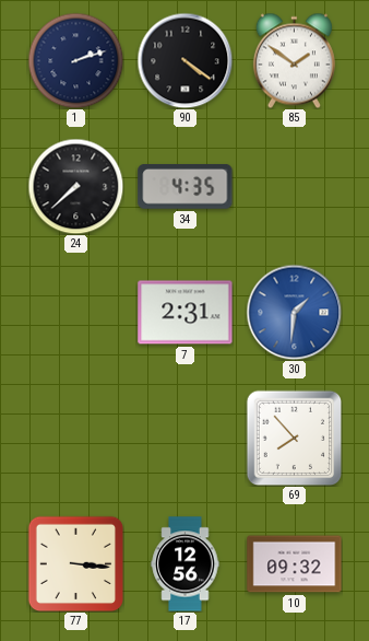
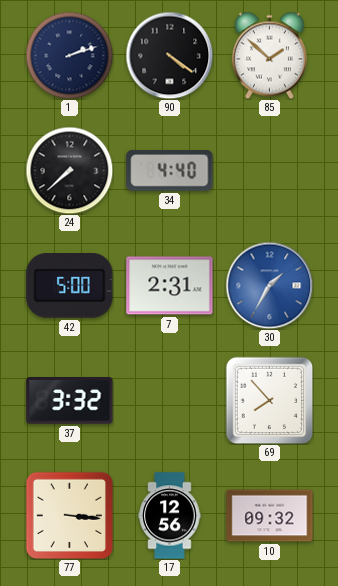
85: 1:51 -> 1:52 (269, 55)
34: 4:35 -> 4:40 (170, 170)
42: none -> 5:00 (70, 286)
30: 1:31 -> 1:35 (269, 285)
37: none -> 3:32 (70, 401)
